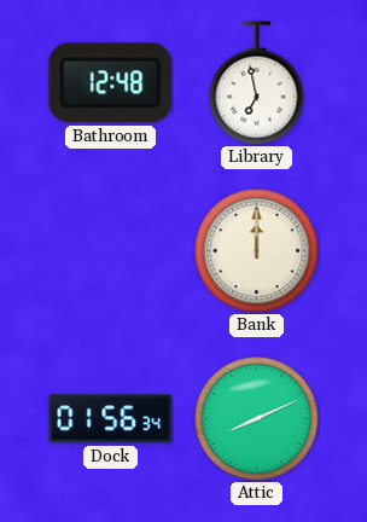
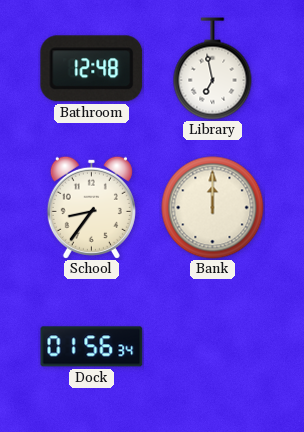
School: none -> 8:36 (91, 207)
Attic: 8:11 -> none (257, 419)
